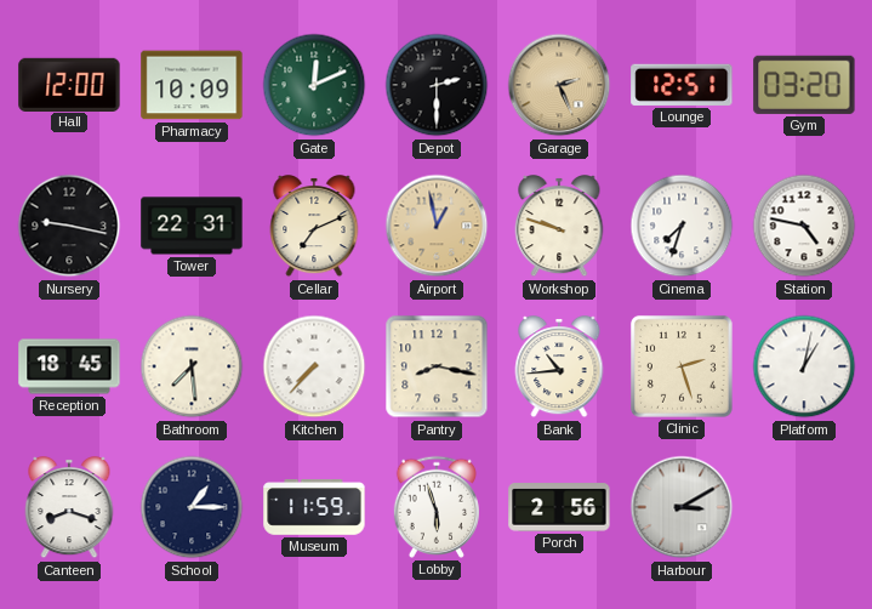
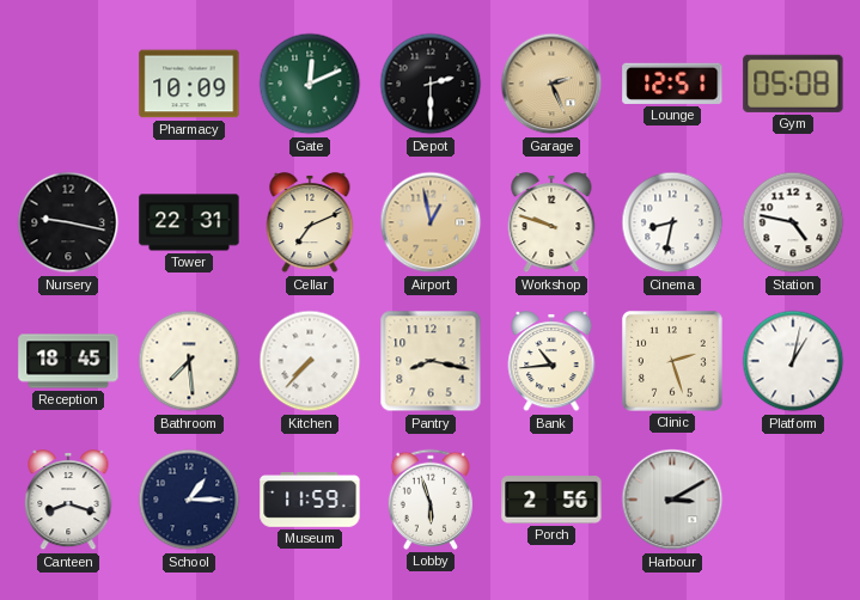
Hall: 12:00 -> none (69, 84)
Gym: 03:20 -> 05:08 (793, 84)
Cinema: 7:33 -> 8:32 (672, 222)
